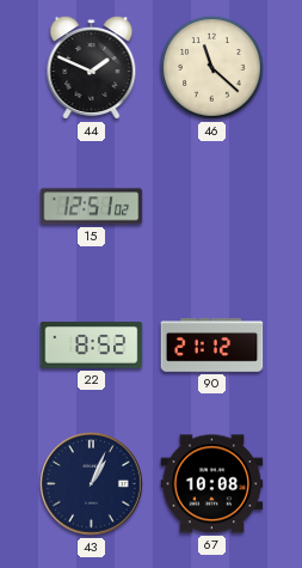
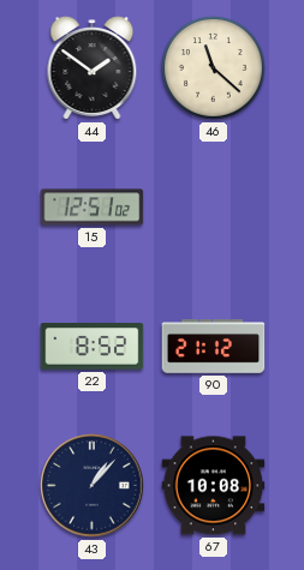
44: 1:49 -> 1:51 (93, 68)
43: 1:04 -> 1:07 (93, 486)
